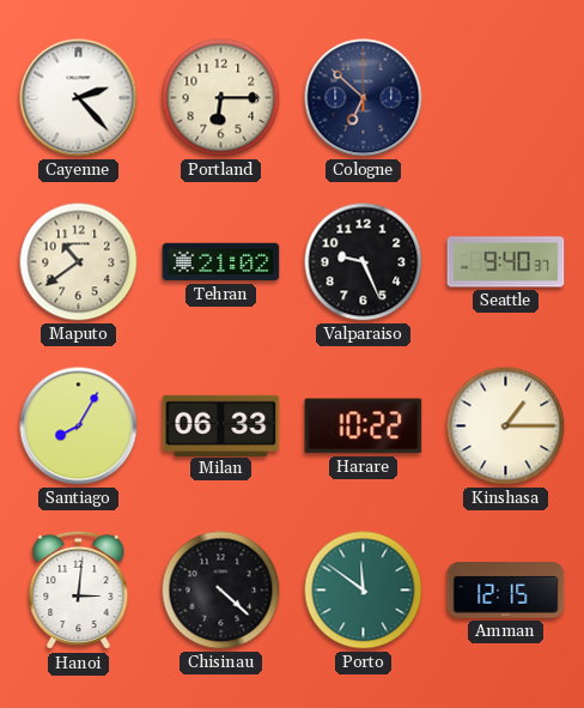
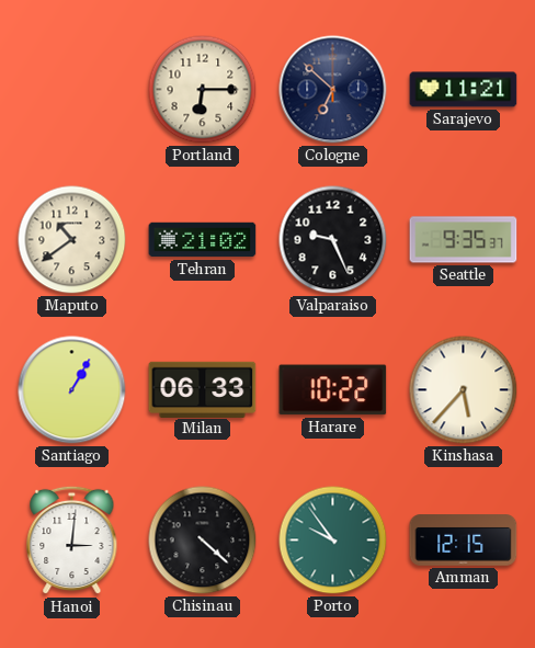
Cayenne: 2:23 -> none (79, 98)
Sarajevo: none -> 11:21 (464, 90)
Seattle: 9:40 -> 9:35 (464, 240)
Santiago: 8:05 -> 1:05 (72, 390)
Kinshasa: 1:15 -> 5:37 (464, 390)
Porto: 11:51 -> 9:54 (333, 541)
